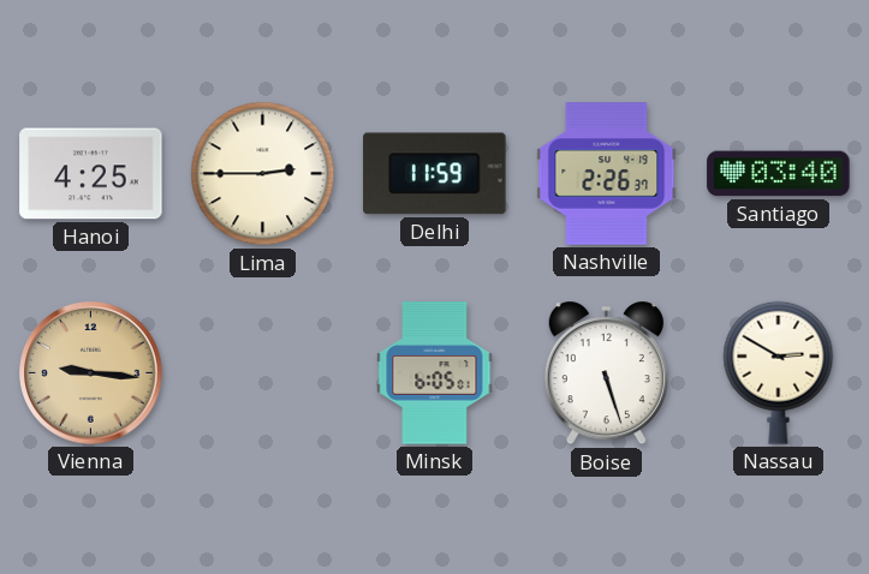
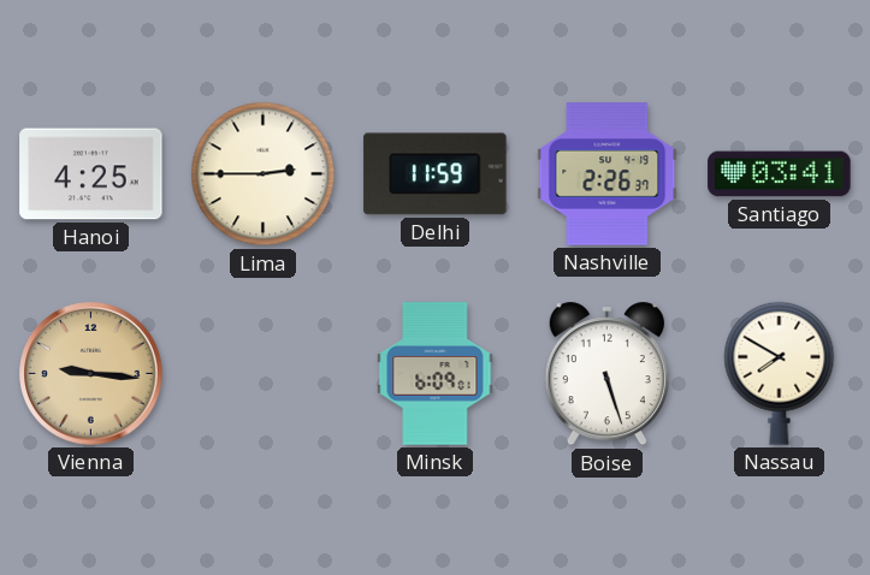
Santiago: 03:40 -> 03:41 (780, 174)
Minsk: 6:05 -> 6:09 (436, 374)
Nassau: 2:50 -> 7:50 (780, 373)
